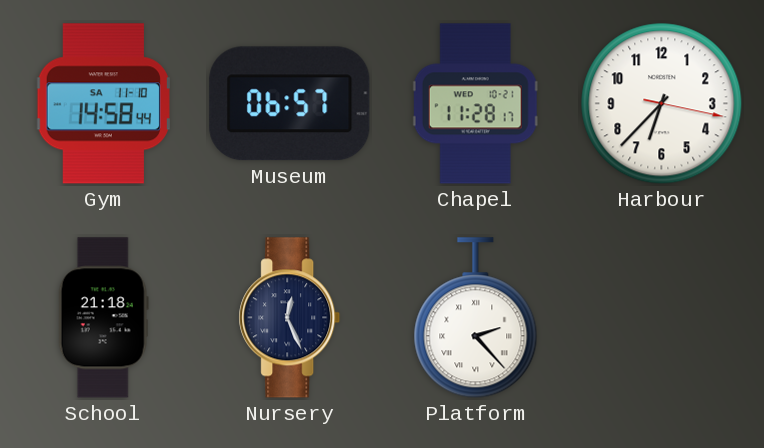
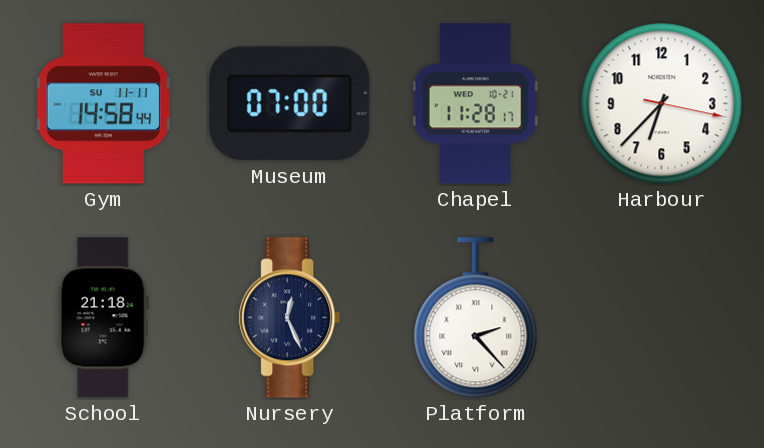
Gym date: SA 11-10 -> SU 11-11 (103, 104)
Museum: 06:57 -> 07:00 (290, 104)
